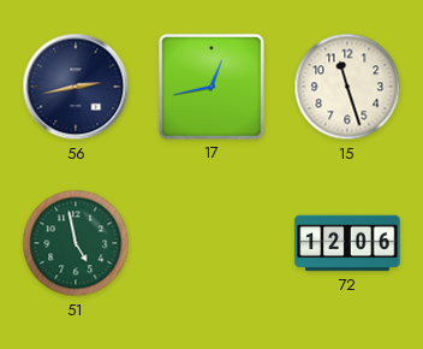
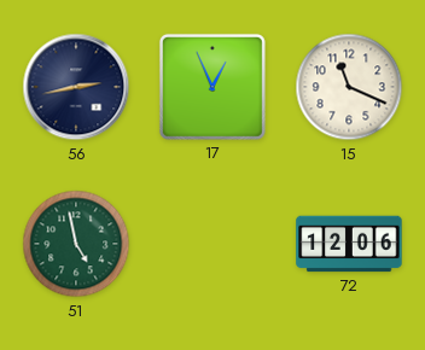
17: 12:43 -> 12:56 (212, 87)
15: 11:27 -> 11:19 (349, 87)
